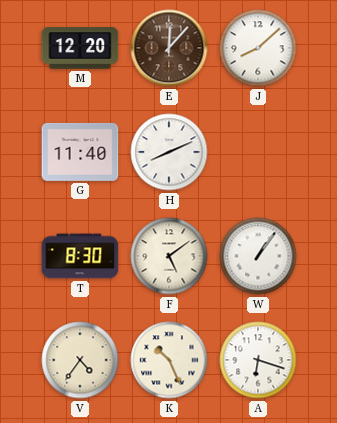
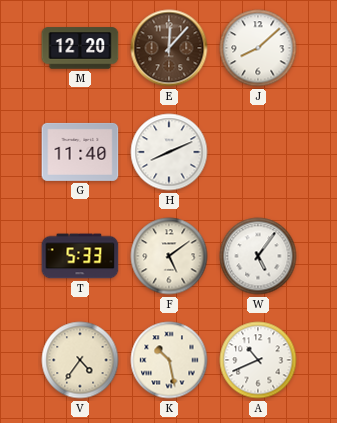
T: 8:30 -> 5:33 (80, 256)
W: 1:06 -> 5:06 (258, 256)
K: 10:26 -> 10:28 (169, 360)
A: 6:18 -> 10:41 (258, 360)
